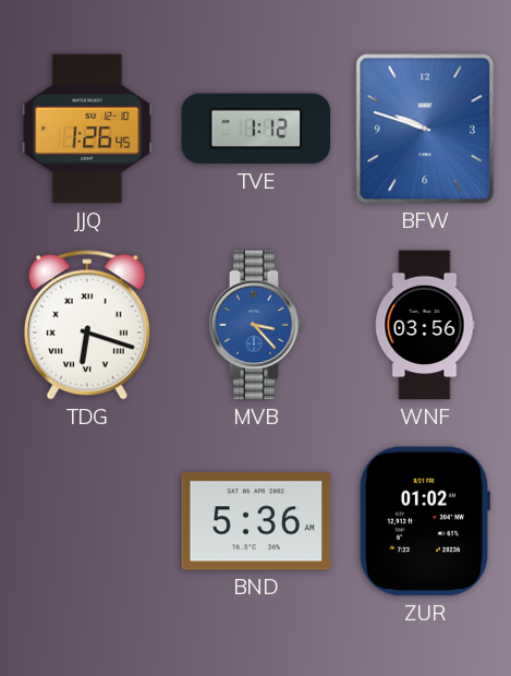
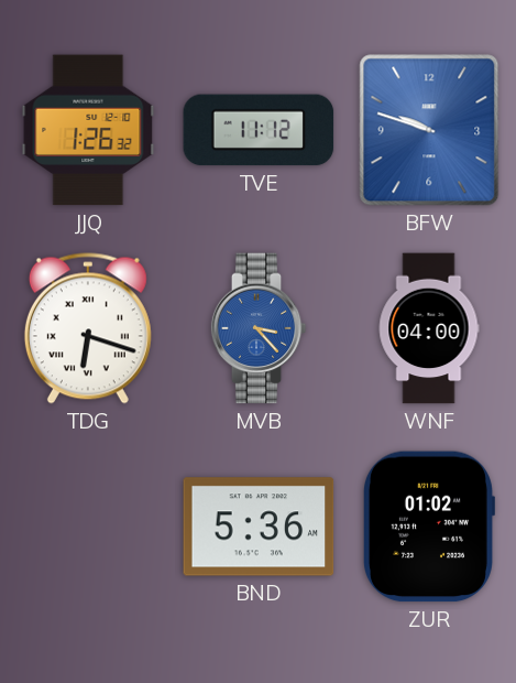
JJQ: 1:26:45 -> 1:26:32 (88, 130)
TVE: 1:12 -> 11:12 (259, 130)
WNF: 03:56 -> 04:00 (429, 328)
